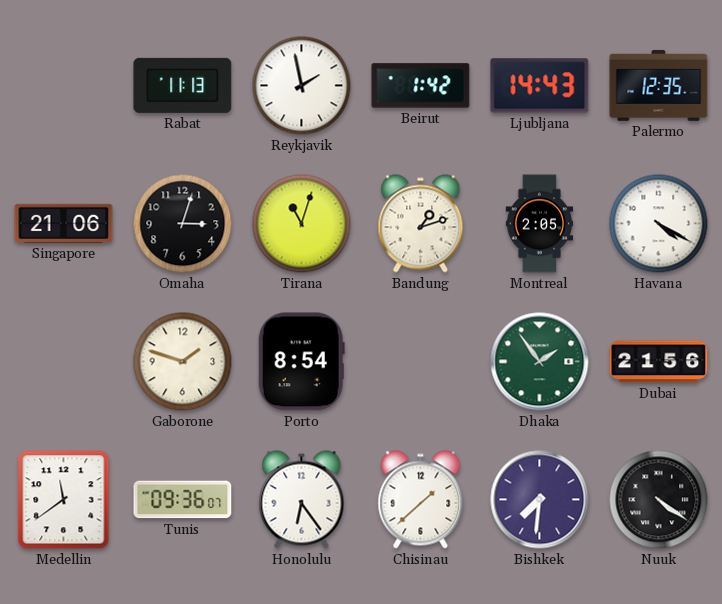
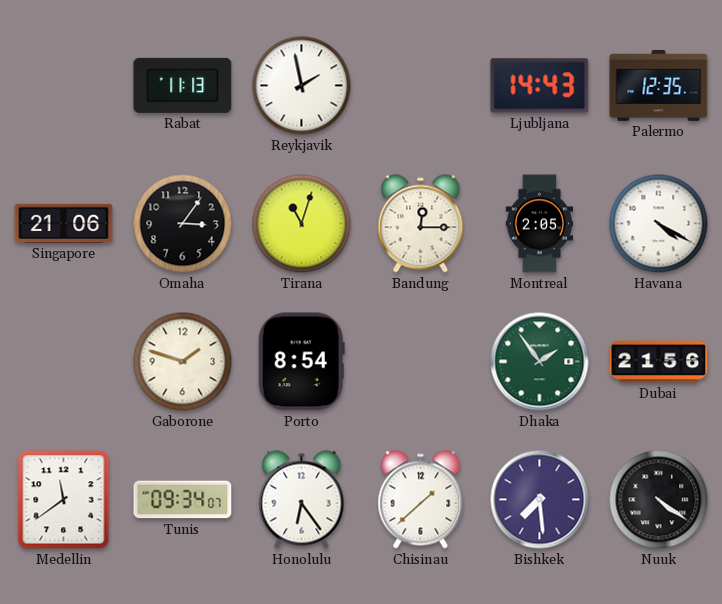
Beirut: 1:42 -> none (421, 86)
Omaha: 3:03 -> 3:06 (183, 224)
Bandung: 1:12 -> 12:15 (421, 224)
Tunis: 09:36 -> 09:34 (183, 500)
Bishkek: 7:31 -> 7:29 (540, 500)
